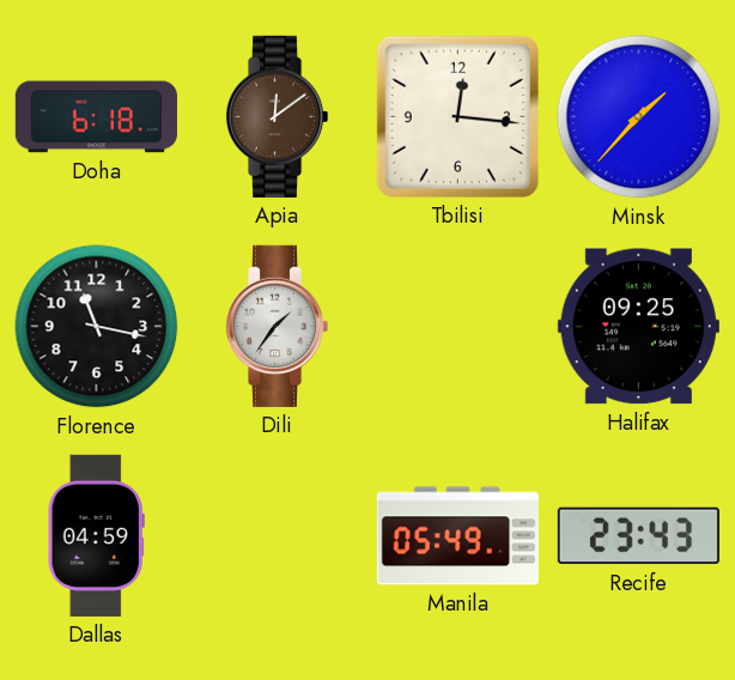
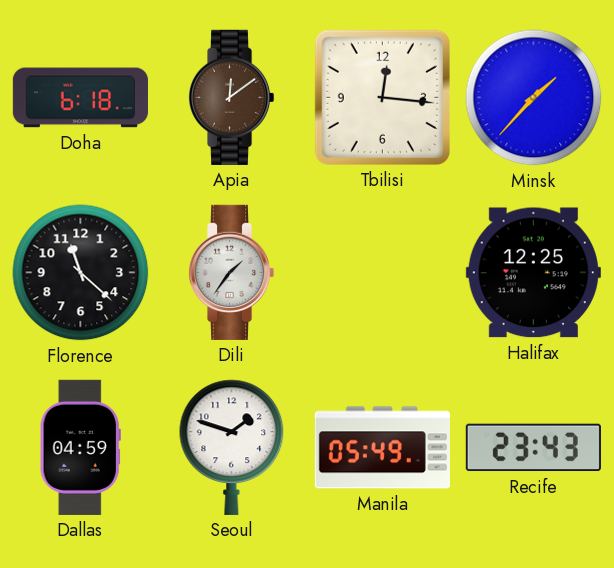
Florence: 11:17 -> 11:22 (81, 273)
Halifax: 09:25 -> 12:25 (533, 273)
Seoul: none -> 1:48 (232, 447)
